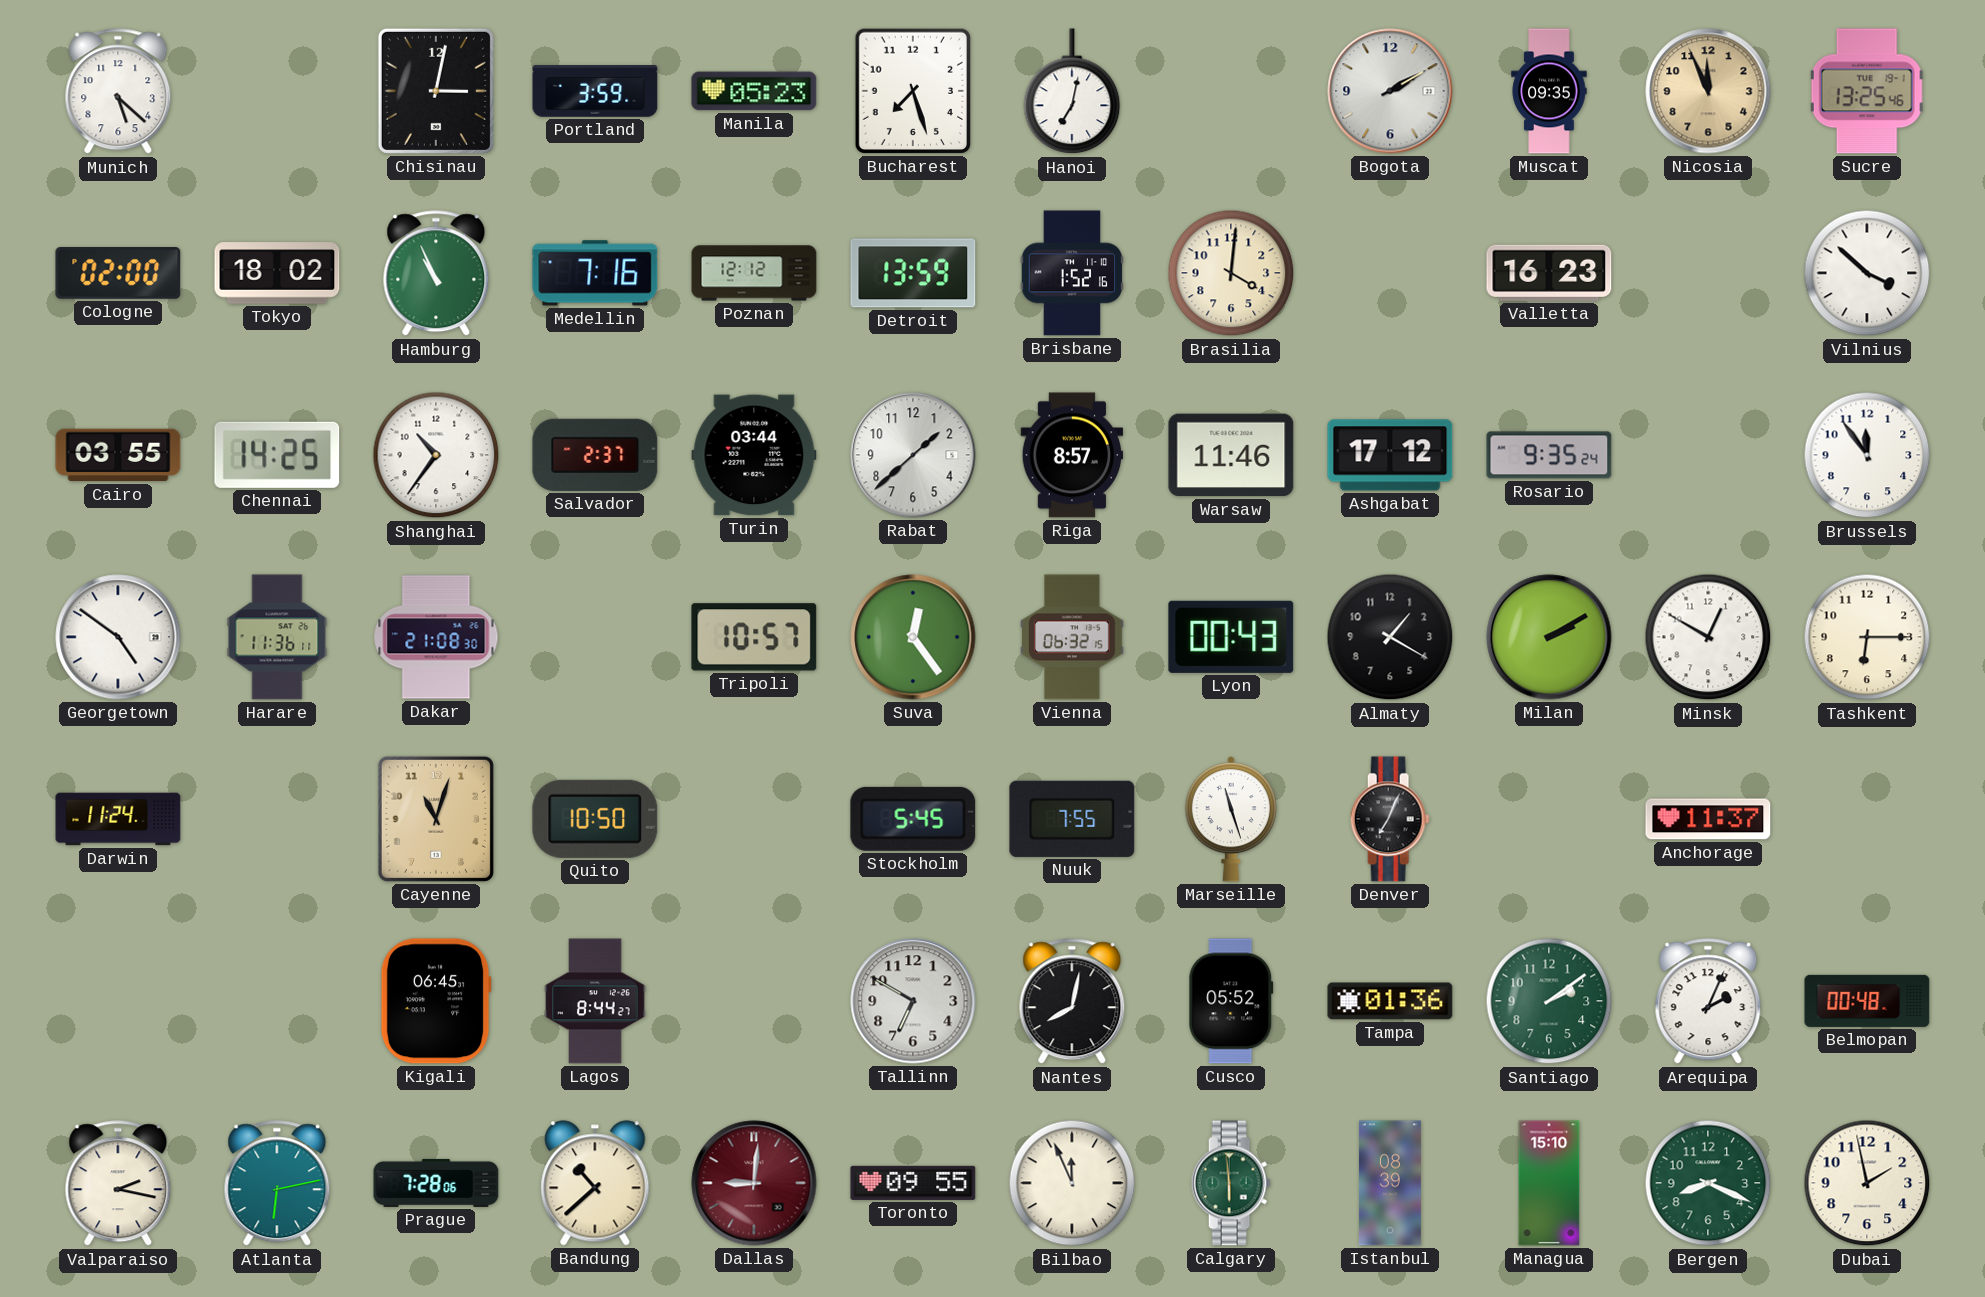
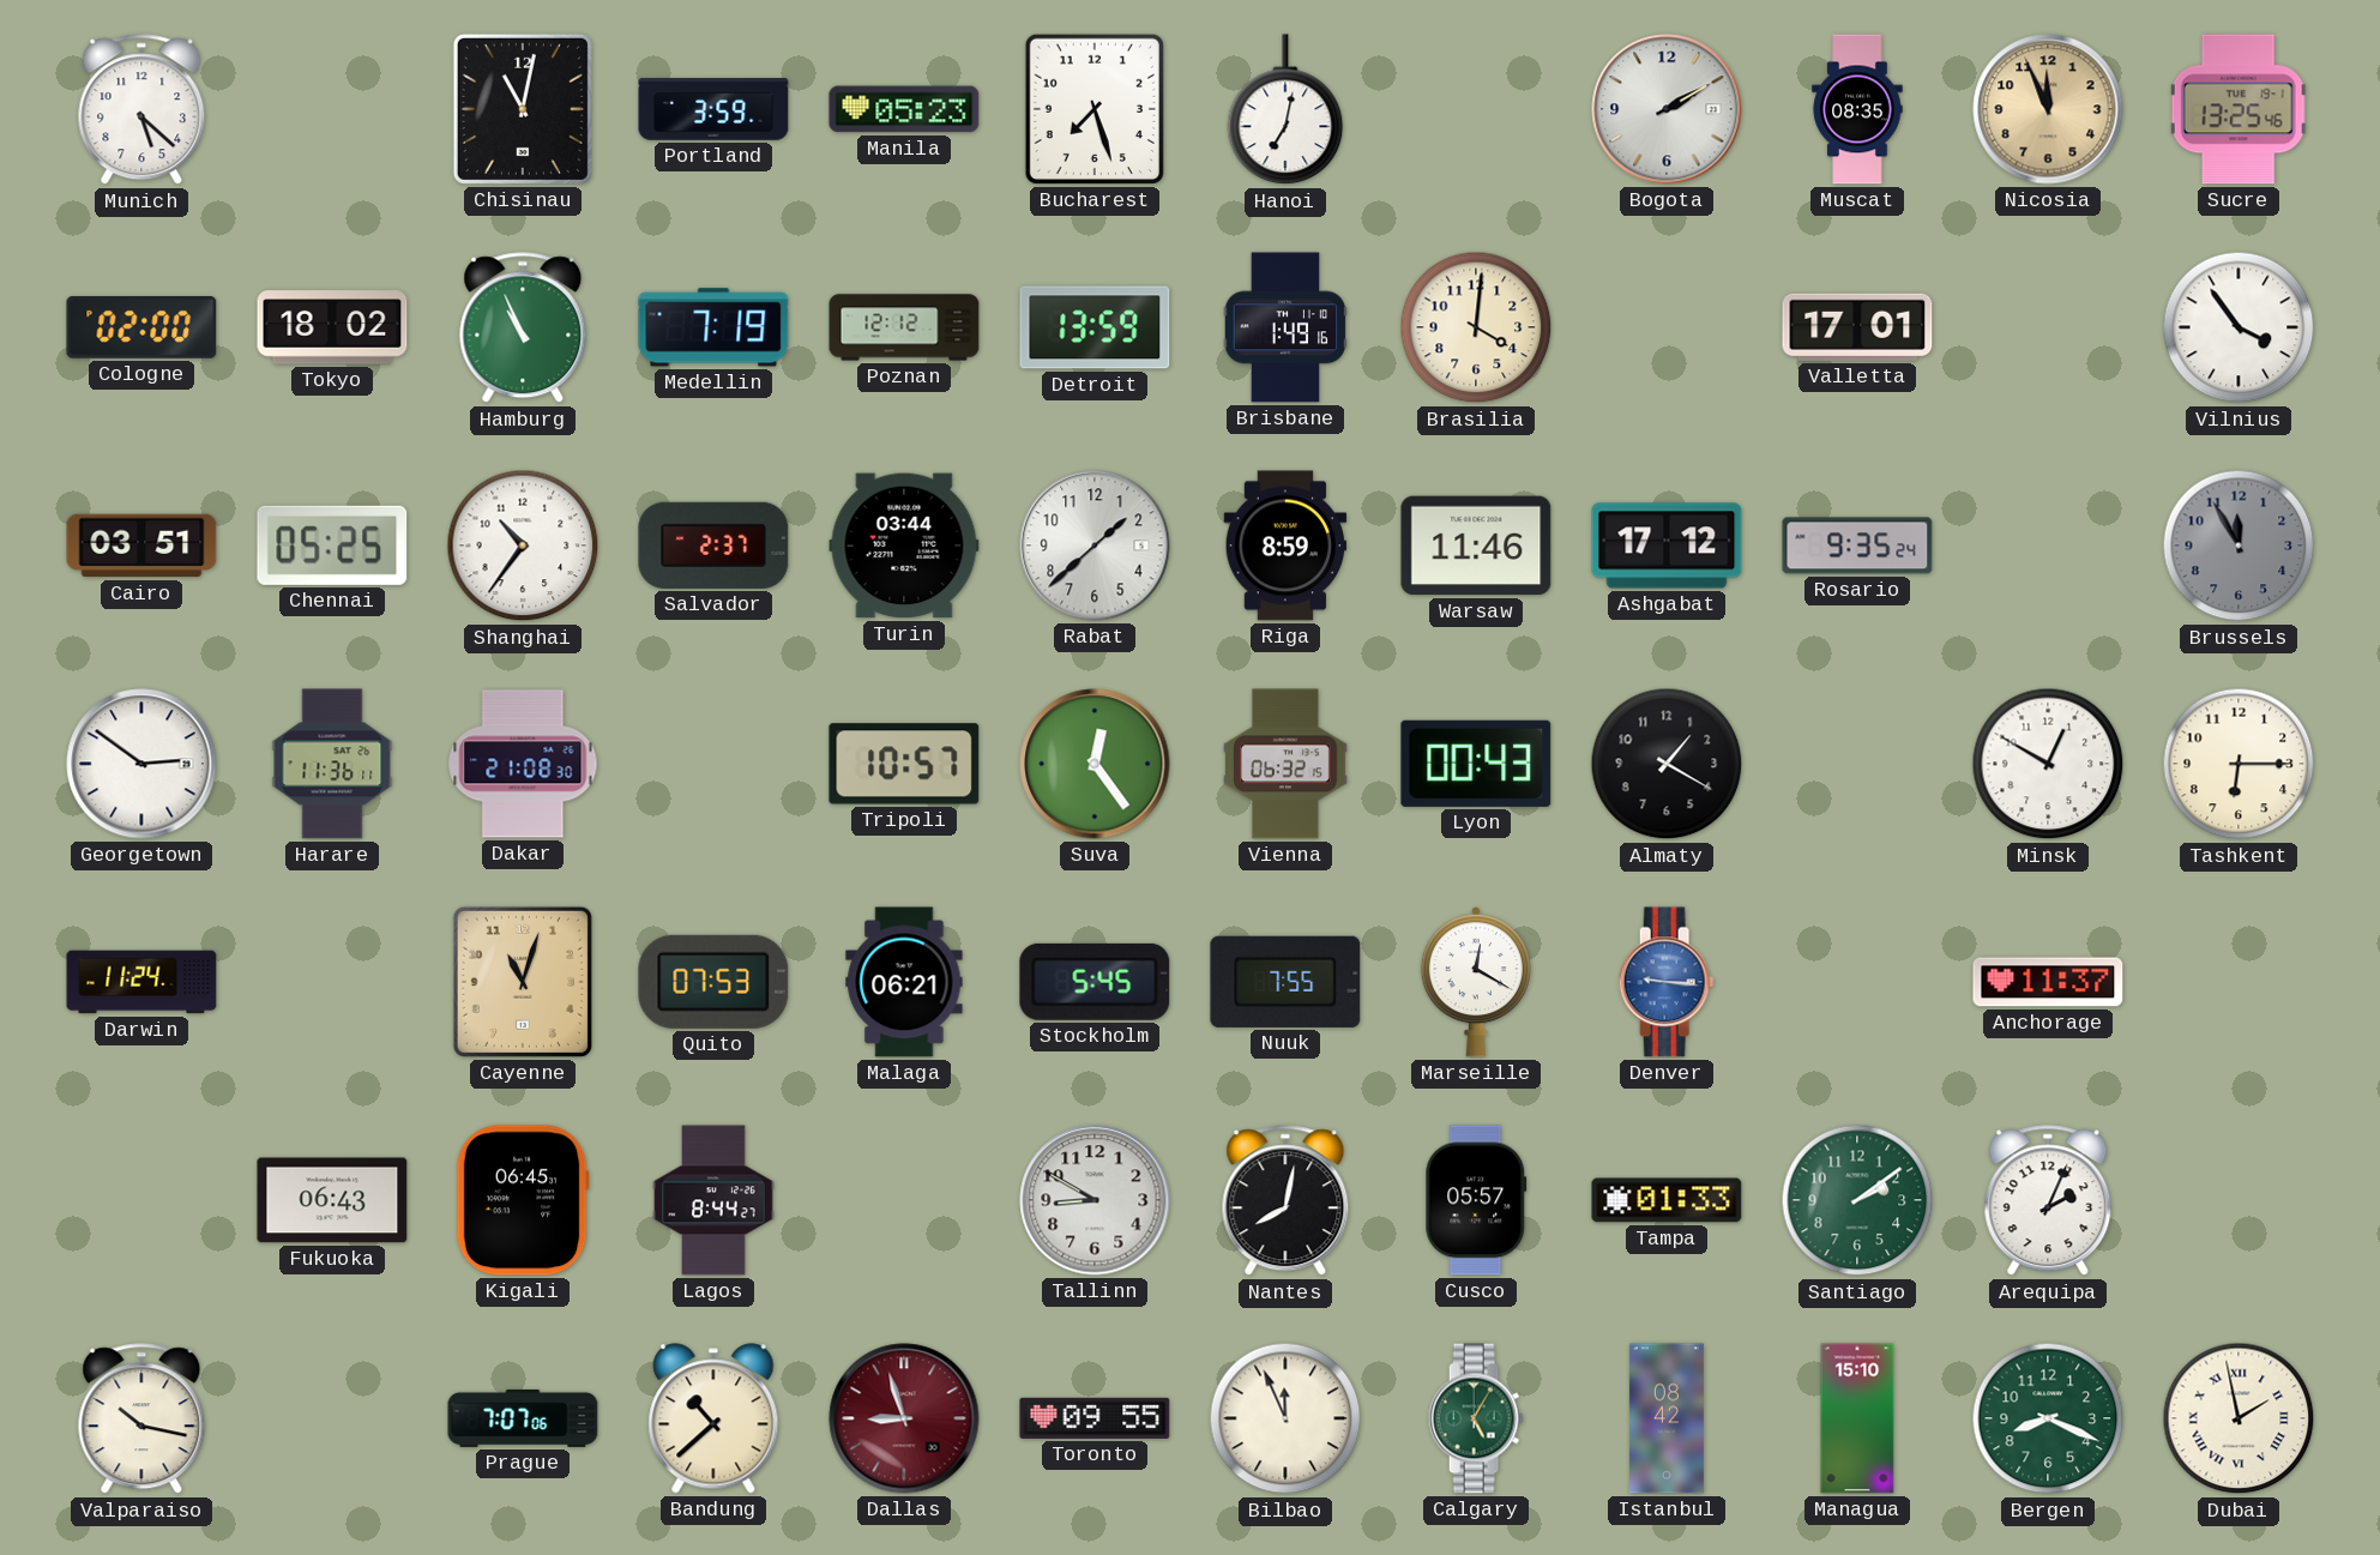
Chisinau: 3:02 -> 11:02 (523, 109)
Muscat: 09:35 -> 08:35 (1857, 109)
Medellin: 7:16 -> 7:19 (713, 327)
Brisbane: 1:52 -> 1:49 (1285, 327)
Valletta: 16:23 -> 17:01 (1857, 327)
Vilnius: 3:52 -> 3:54 (2239, 327)
Cairo: 03:55 -> 03:51 (141, 546)
Chennai: 14:25 -> 05:25 (332, 546)
Riga: 8:57 -> 8:59 (1285, 546)
Brussels: 11:54 -> 11:55 (2239, 546)
Brussels dial: white -> grey (2239, 546)
Georgetown: 4:51 -> 2:51 (141, 764)
Milan: 2:10 -> none (1549, 637)
Quito: 10:50 -> 07:53 (713, 982)
Malaga: none -> 06:21 (904, 982)
Marseille: 11:27 -> 12:20 (1476, 982)
Denver: 7:04 -> 9:16 (1667, 982)
Denver dial: black -> blue (1667, 982)
Fukuoka: none -> 06:43 (332, 1200)
Tallinn: 6:50 -> 8:50 (1095, 1200)
Cusco: 05:52 -> 05:57 (1476, 1200)
Tampa: 01:36 -> 01:33 (1667, 1200)
Belmopan: 00:48 -> none (1867, 1001)
Valparaiso: 2:17 -> 10:17 (141, 1420)
Atlanta: 6:13 -> none (277, 1184)
Prague: 7:28 -> 7:07 (523, 1418)
Dallas: 9:01 -> 8:57 (904, 1418)
Calgary: 5:59 -> 5:05 (1476, 1418)
Istanbul: 08:39 -> 08:42 (1667, 1418)
Dubai numerals: Arabic -> Roman (2239, 1418)
